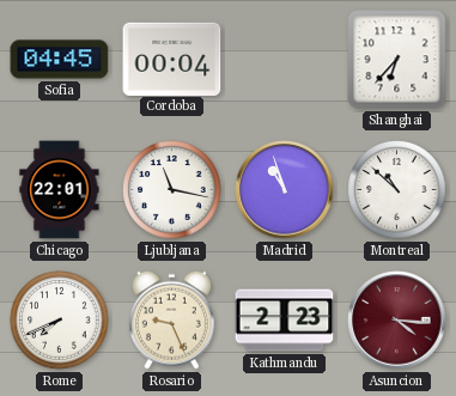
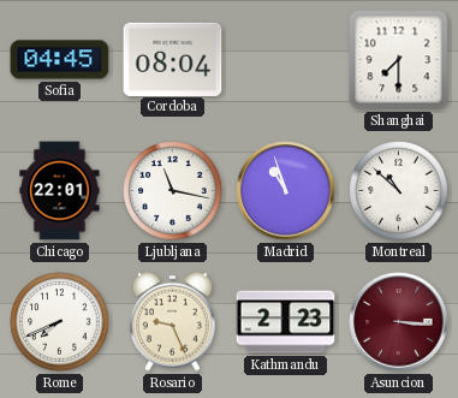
Cordoba: 00:04 -> 08:04 (173, 59)
Shanghai: 6:37 -> 7:30 (399, 60)
Asuncion: 4:16 -> 3:16 (399, 322)
